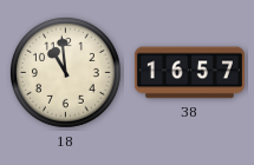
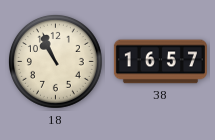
18: 10:59 -> 10:56 (55, 62)
